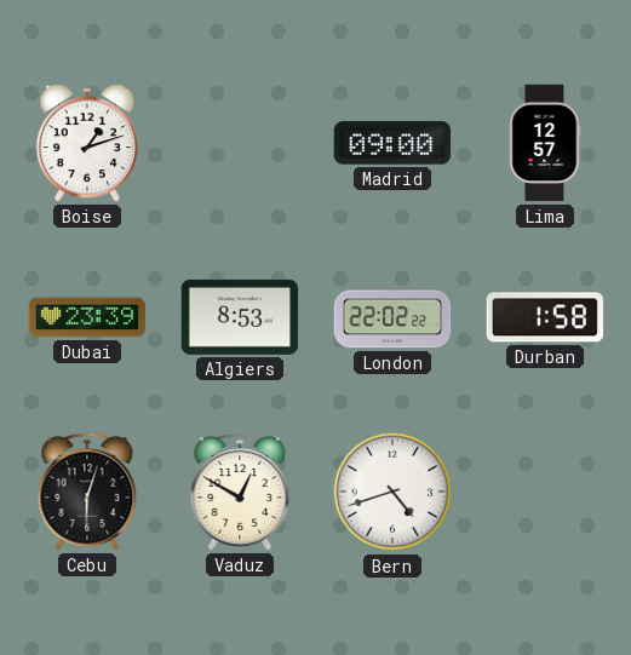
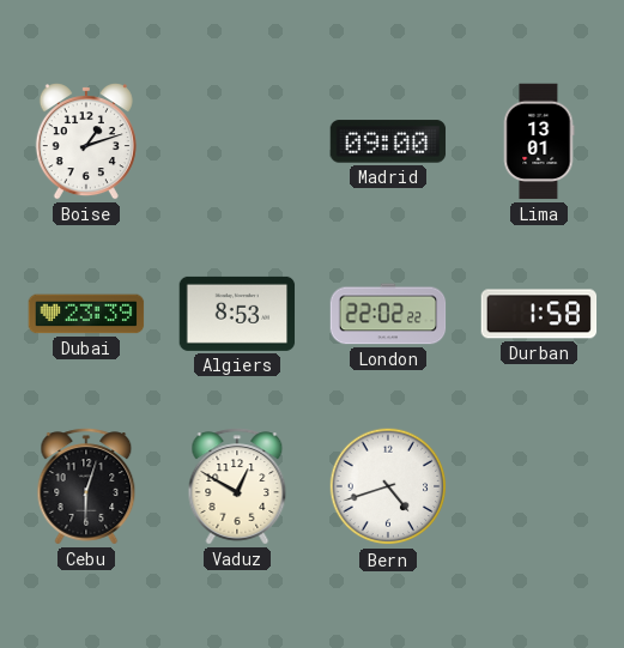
Lima: 12:57 -> 13:01 (539, 141)
